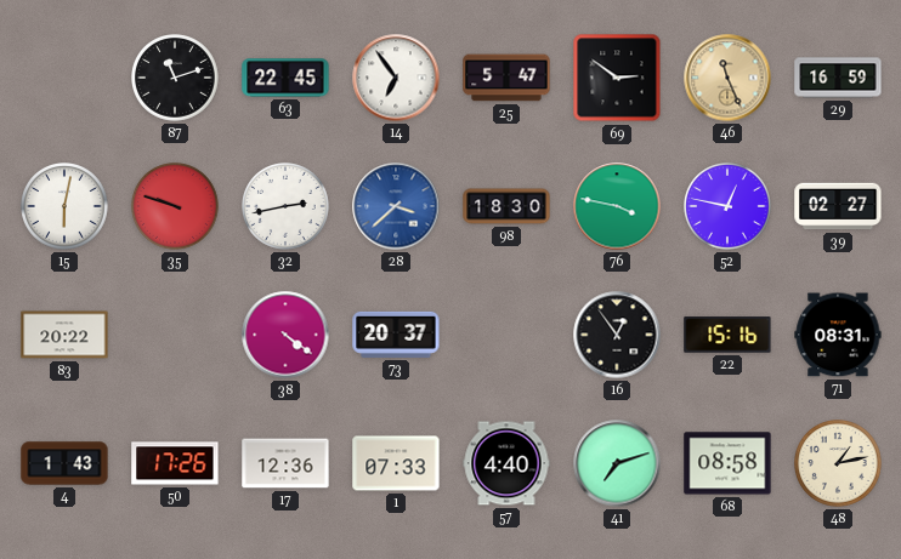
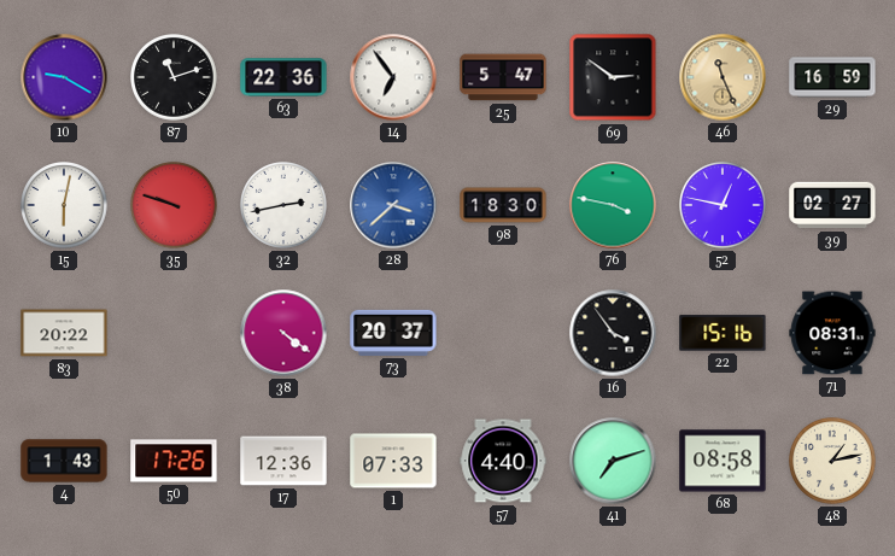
10: none -> 9:20 (64, 77)
63: 22:45 -> 22:36 (283, 77)
16: 12:54 -> 3:54 (613, 333)
